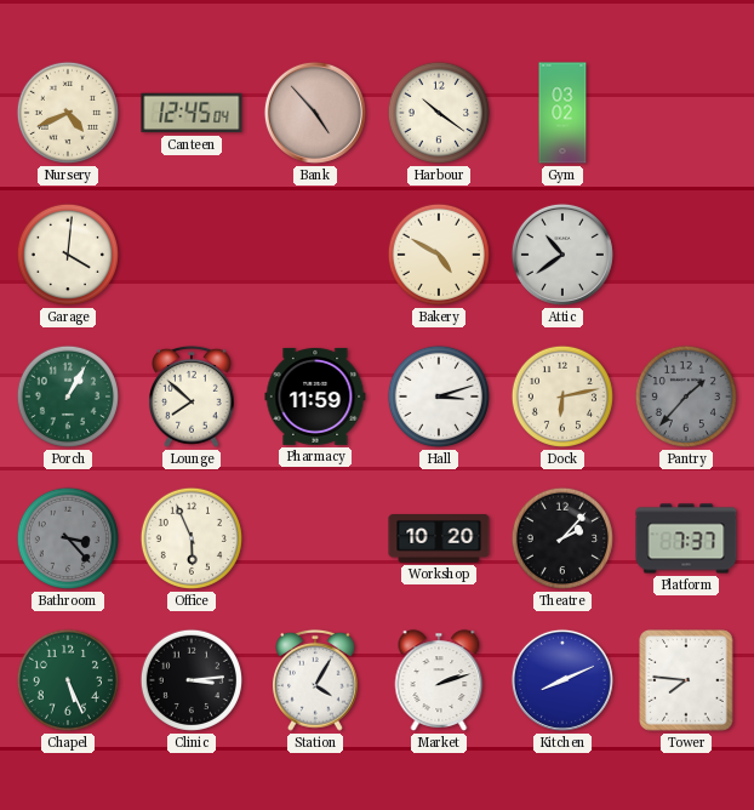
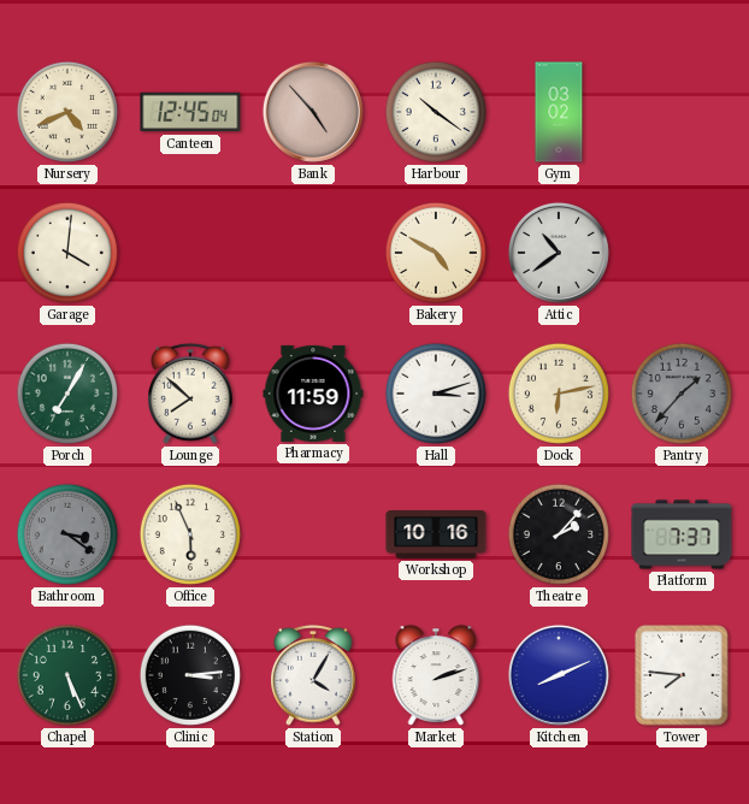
Porch: 1:05 -> 7:05 (67, 394)
Bathroom: 3:23 -> 3:21 (67, 534)
Workshop: 10:20 -> 10:16 (436, 536)
